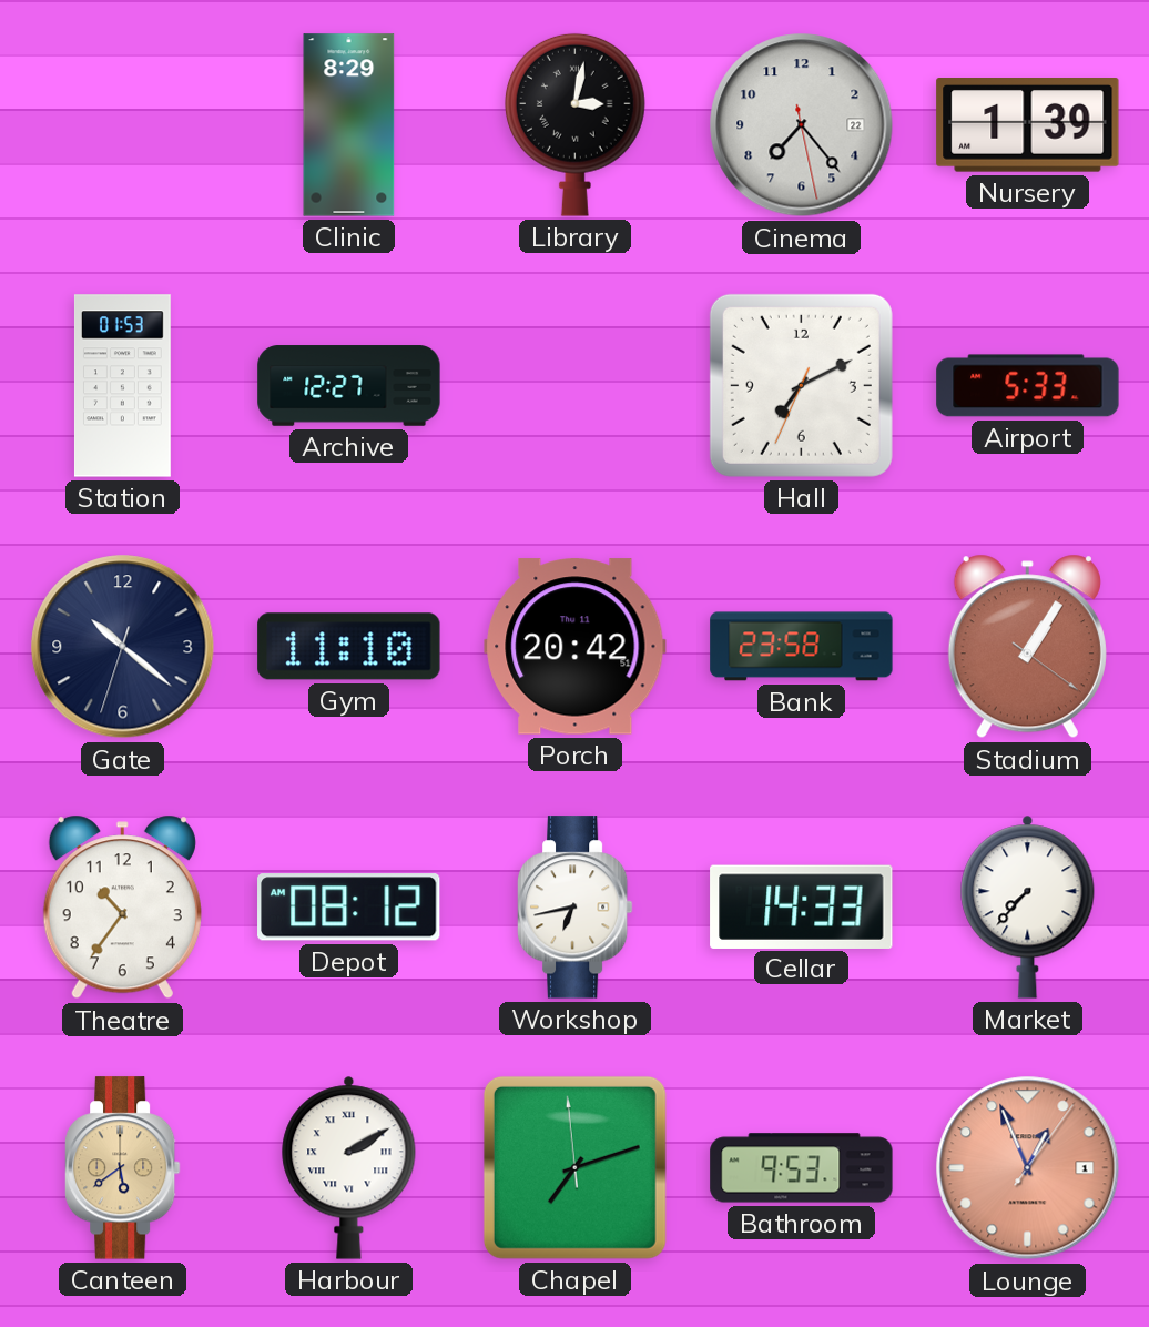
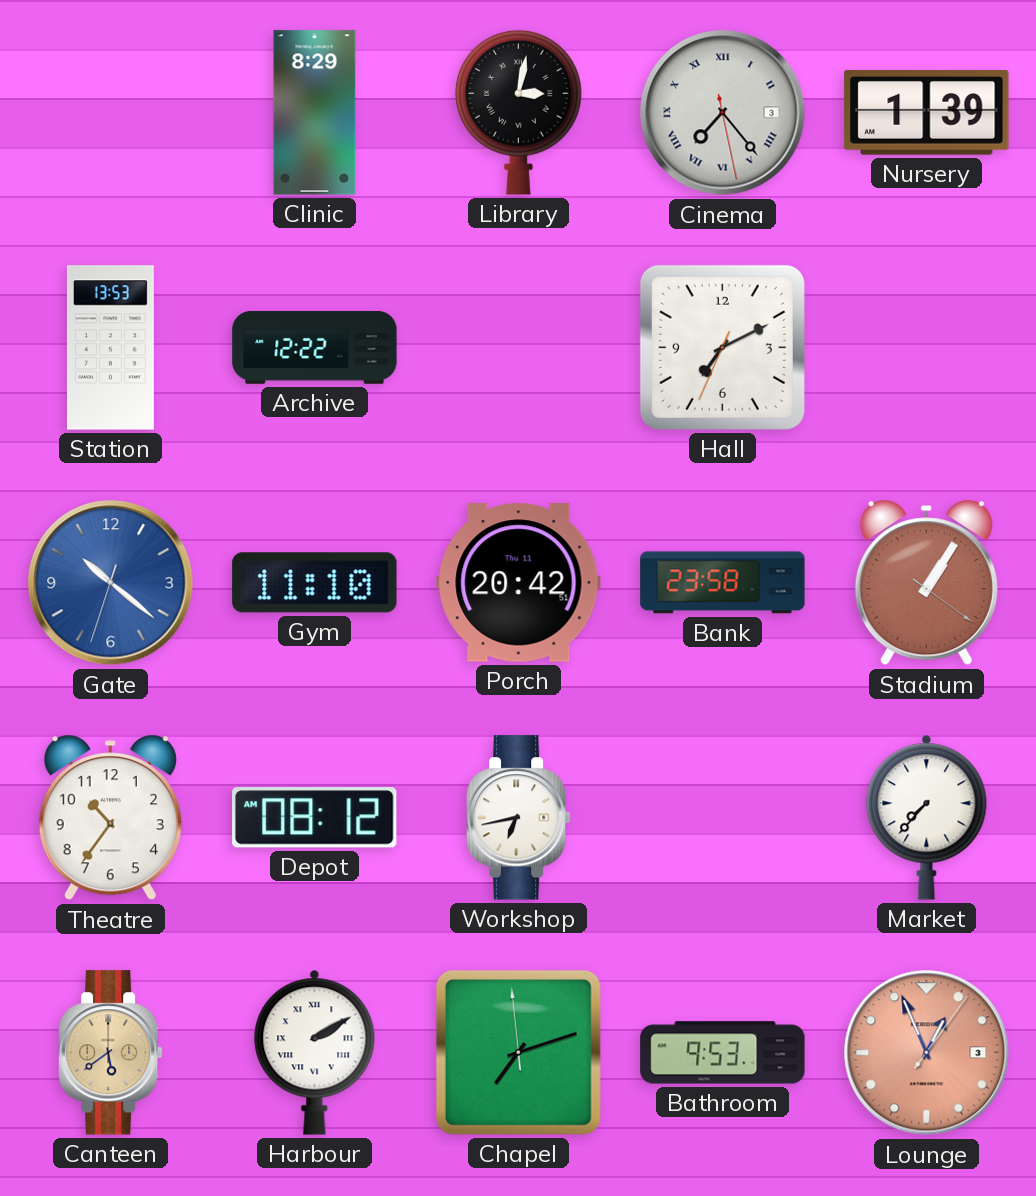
Cinema date: 22 -> 3 (723, 113)
Cinema numerals: Arabic -> Roman (723, 113)
Station: 01:53 -> 13:53 (110, 348)
Archive: 12:27 -> 12:22 (315, 348)
Airport: 5:33 -> none (1028, 386)
Gate dial: navy -> blue (111, 583)
Cellar: 14:33 -> none (802, 906)
Lounge date: 1 -> 3 (927, 1053)
